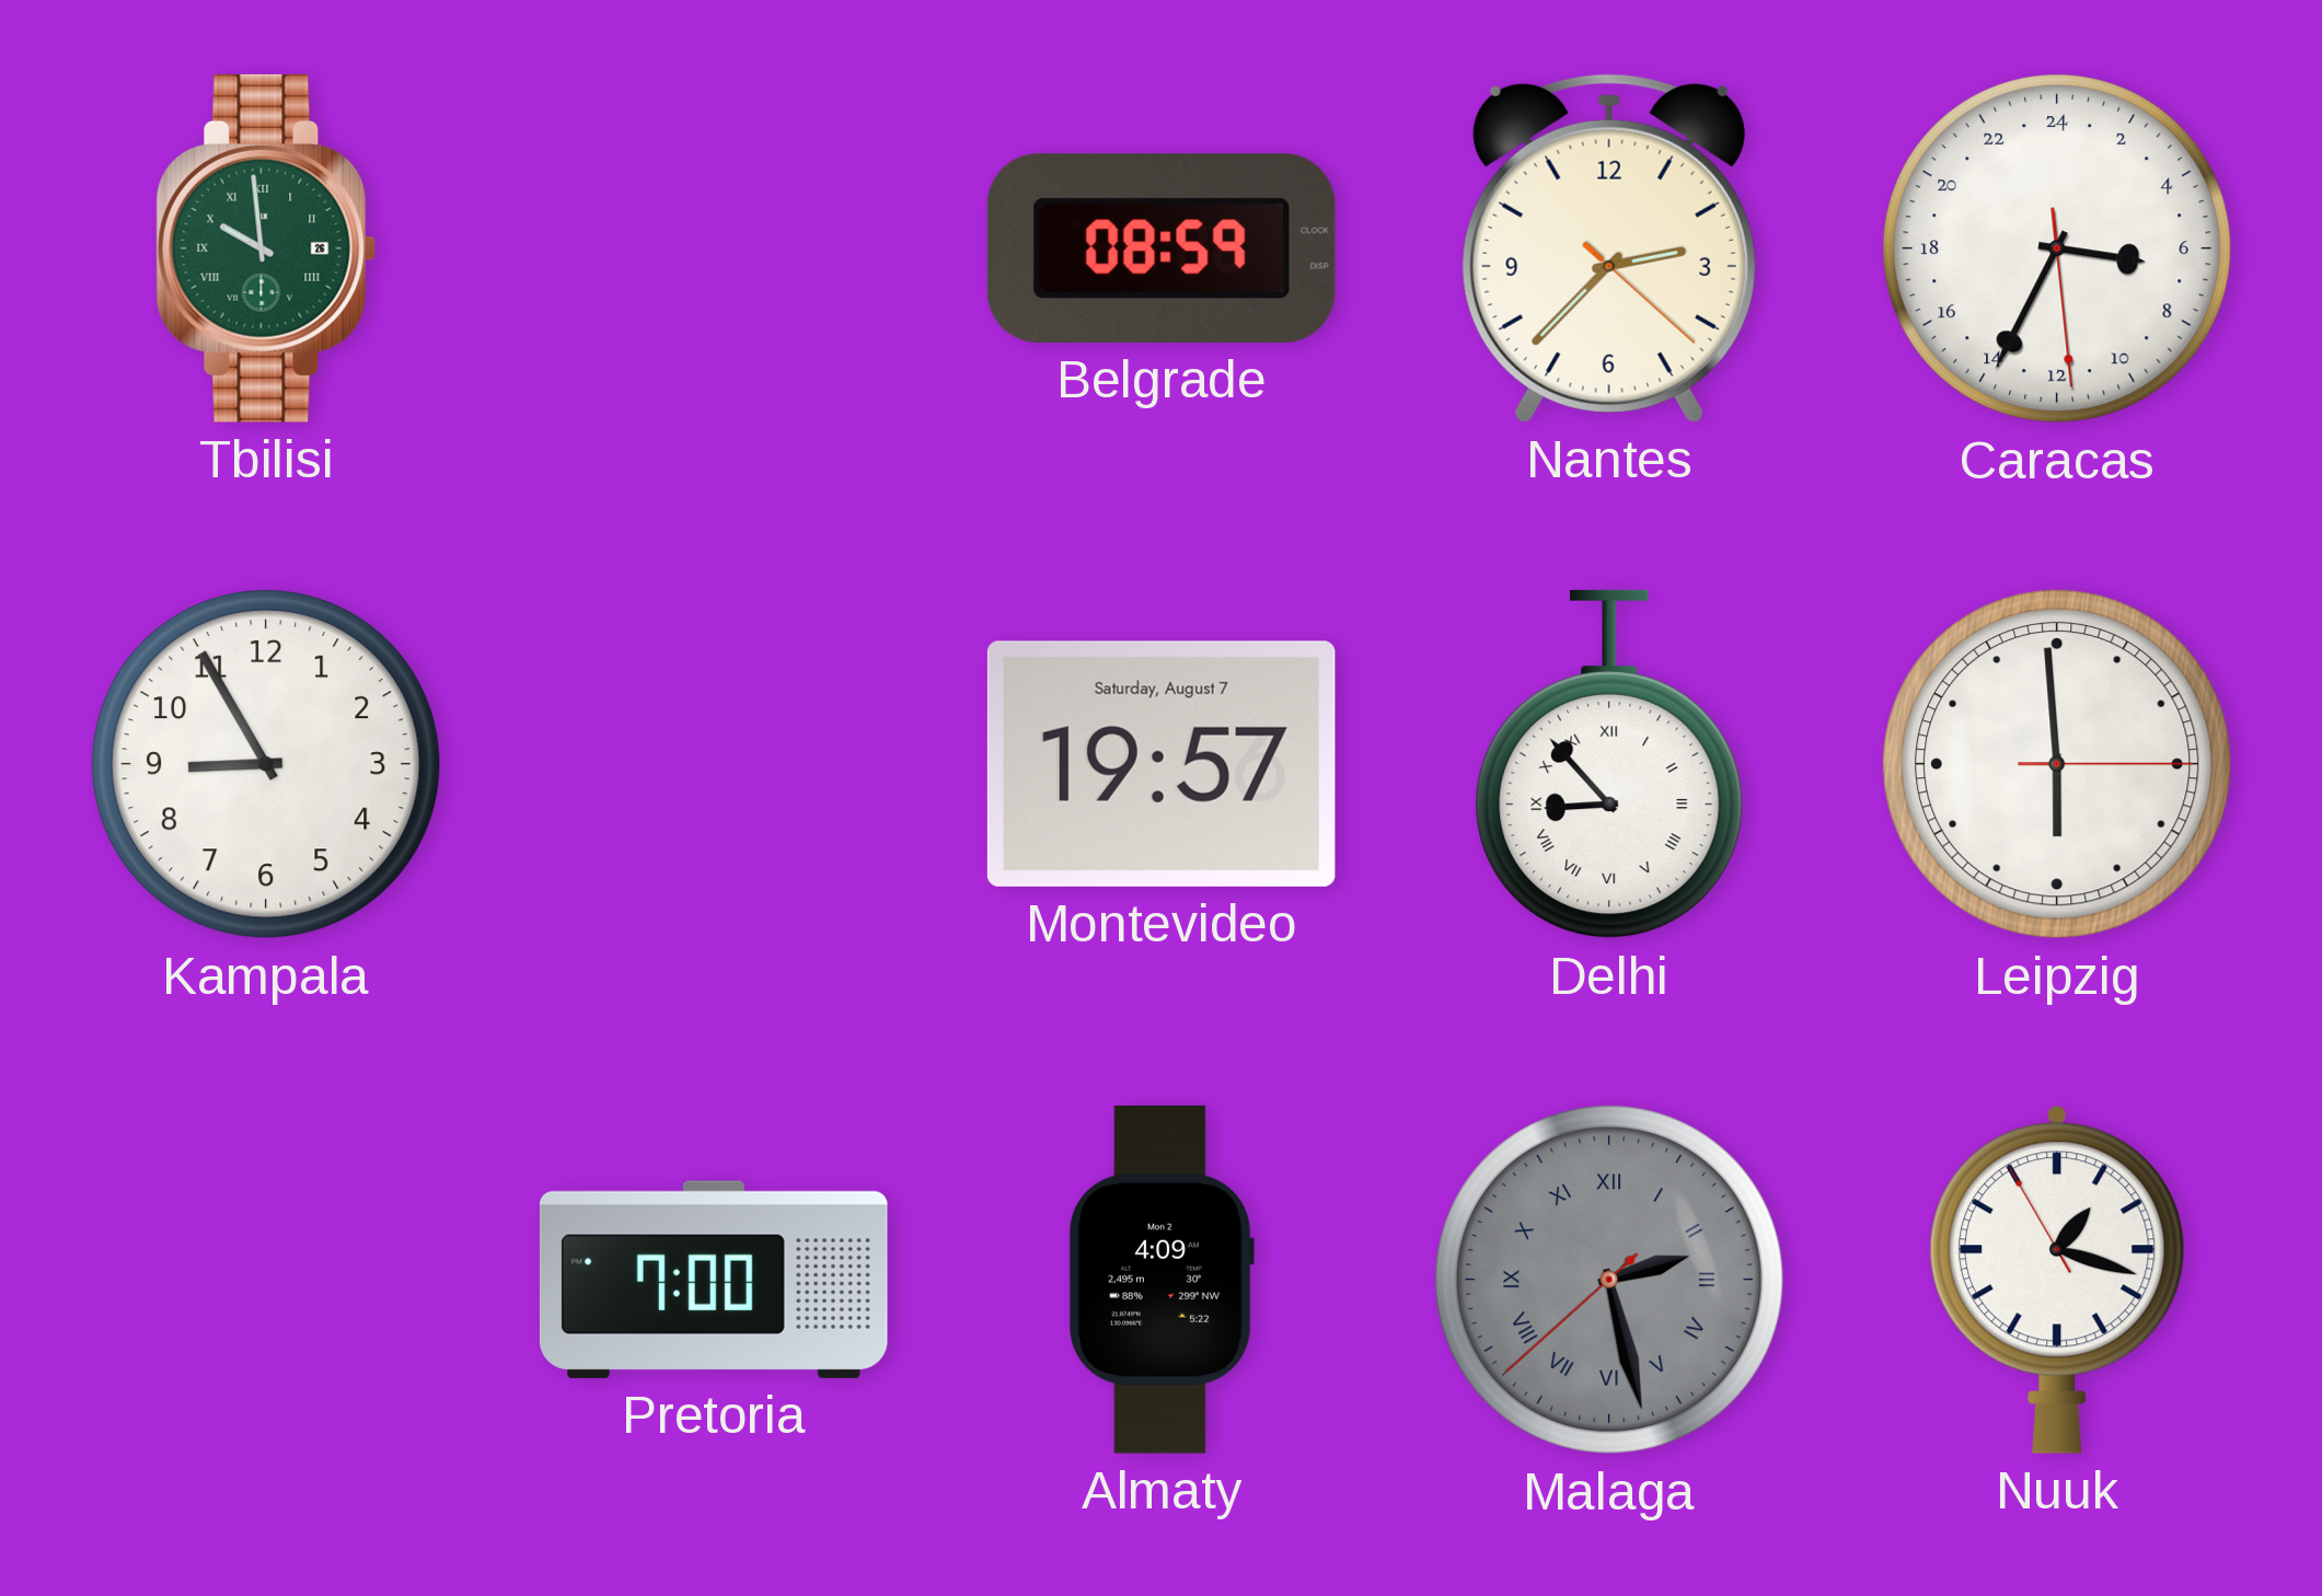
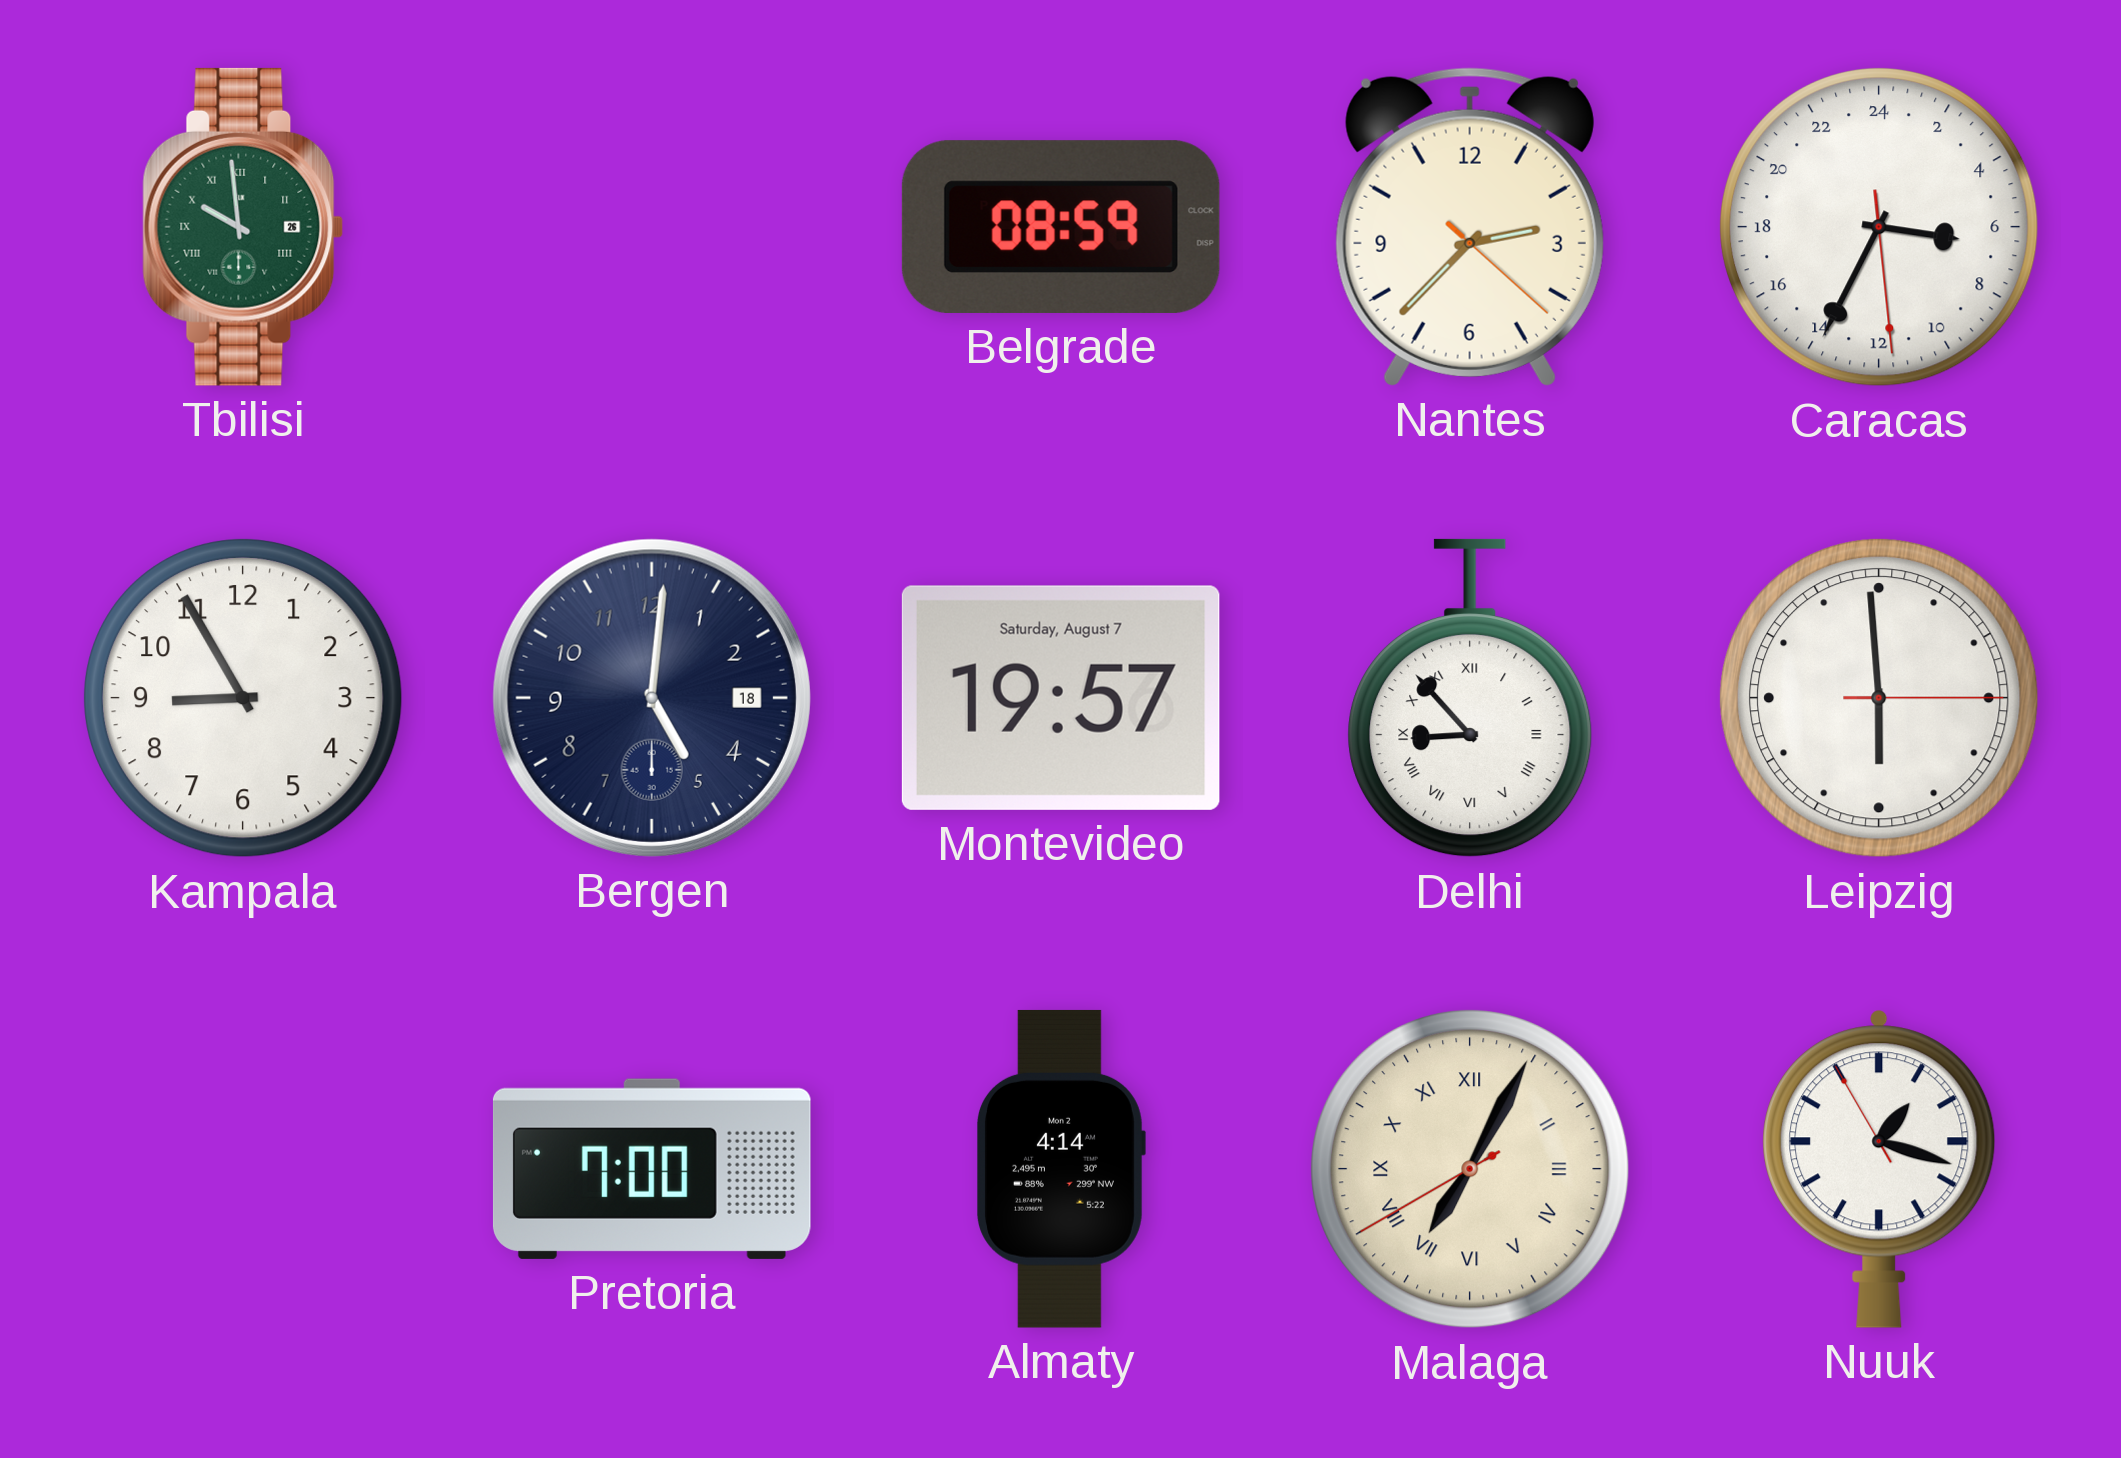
Bergen: none -> 5:01 (652, 698)
Almaty: 4:09 -> 4:14 (1061, 1169)
Malaga: 2:27 -> 7:04 (1471, 1170)
Malaga dial: grey -> cream (1471, 1170)
